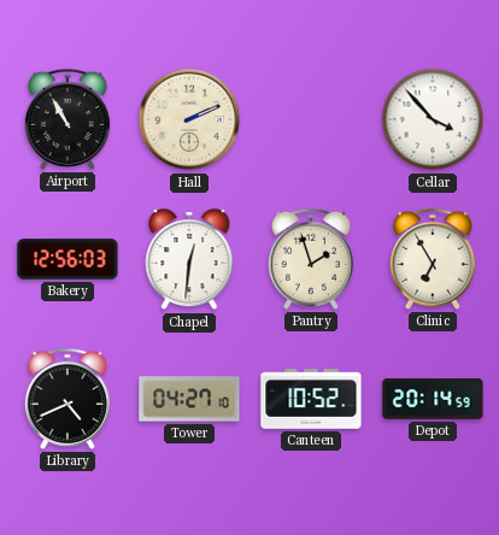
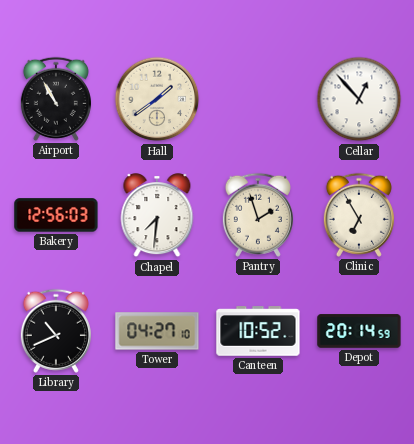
Hall: 2:11 -> 1:39 (157, 99)
Cellar: 3:53 -> 12:53 (359, 99)
Chapel: 12:31 -> 7:31 (157, 216)
Library: 4:41 -> 10:41 (56, 331)
